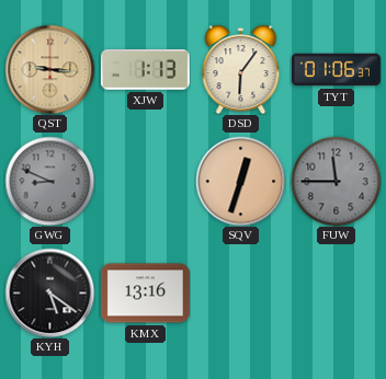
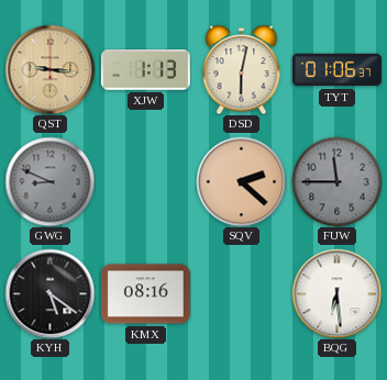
DSD: 6:06 -> 6:02 (242, 69)
SQV: 12:33 -> 2:22 (241, 181)
KMX: 13:16 -> 08:16 (145, 294)
BQG: none -> 6:29 (336, 293)
